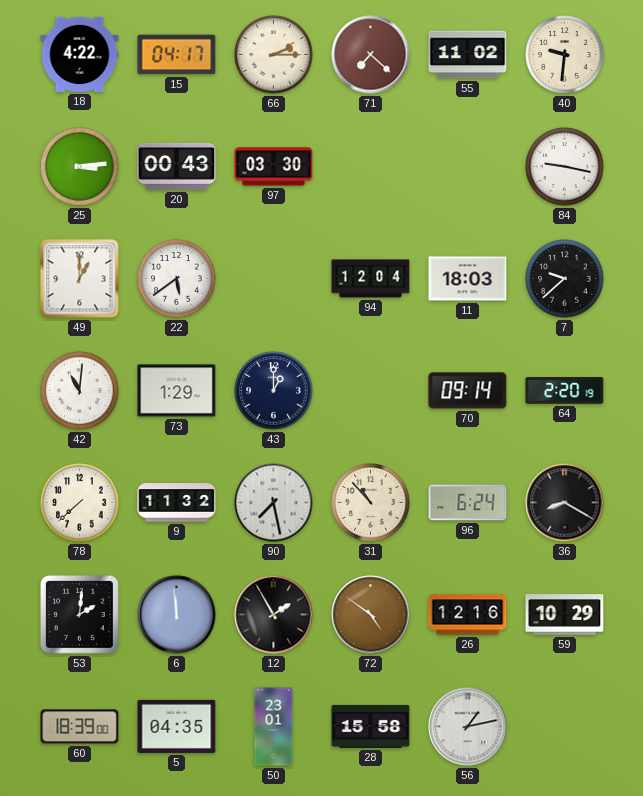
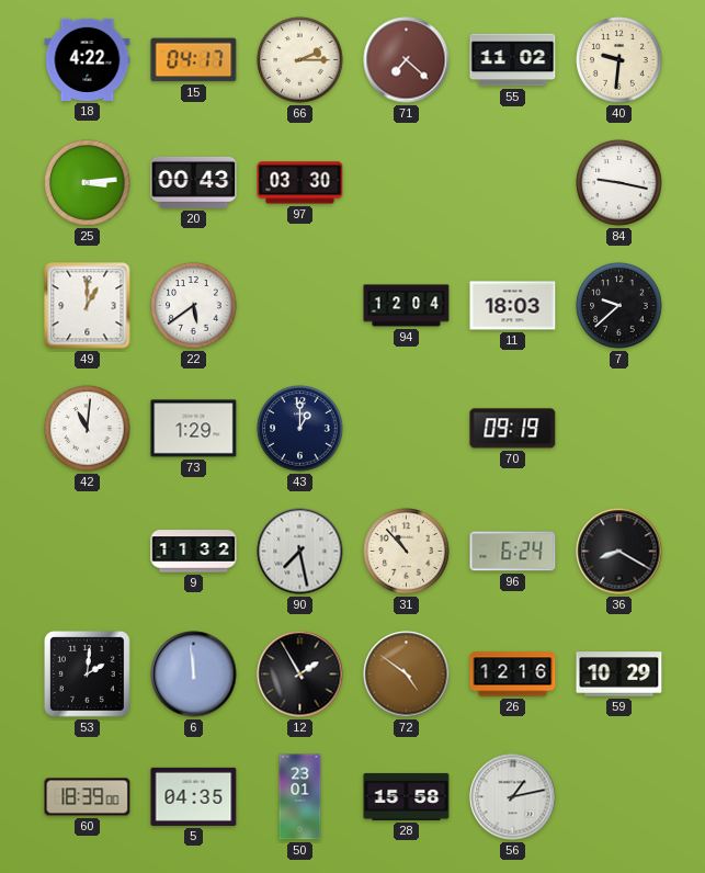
70: 09:14 -> 09:19 (513, 429)
64: 2:20 -> none (565, 391)
78: 7:38 -> none (80, 503)
